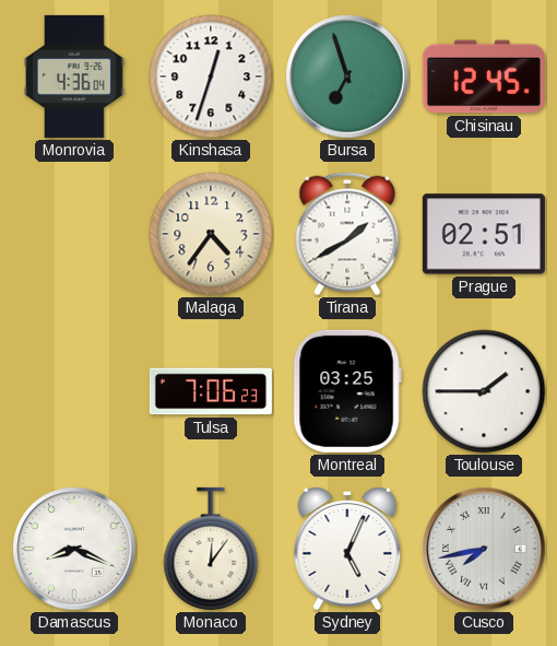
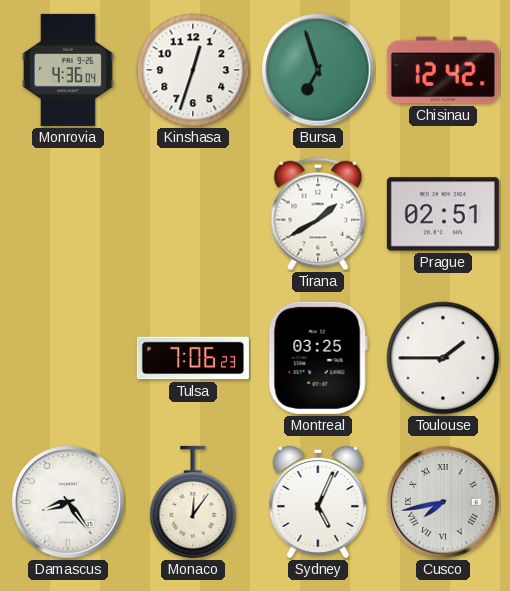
Chisinau: 12:45 -> 12:42 (443, 70)
Malaga: 4:36 -> none (211, 234)
Damascus: 8:19 -> 8:24 (68, 502)
